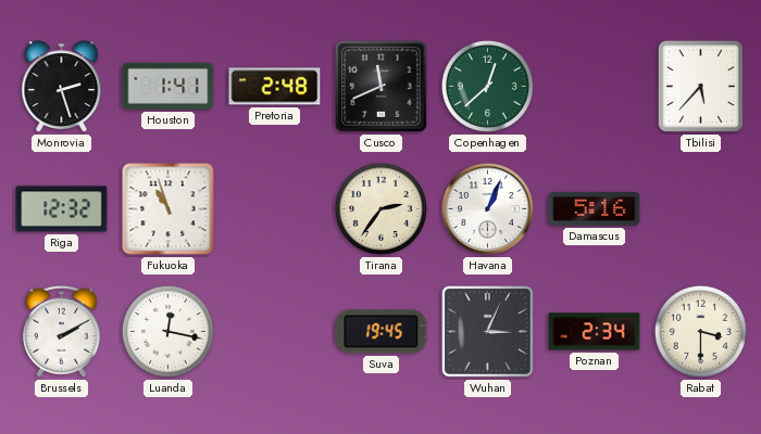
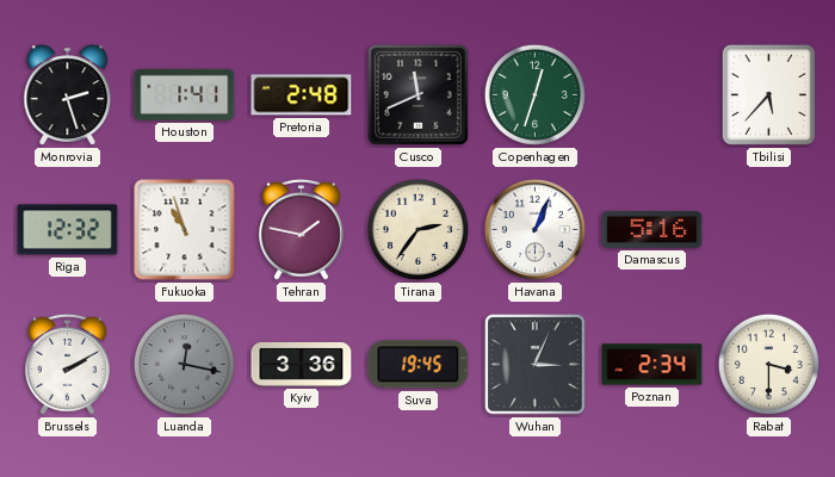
Copenhagen: 12:38 -> 12:33 (534, 94)
Tehran: none -> 1:47 (302, 229)
Luanda dial: white -> grey (184, 364)
Kyiv: none -> 3:36 (302, 364)
